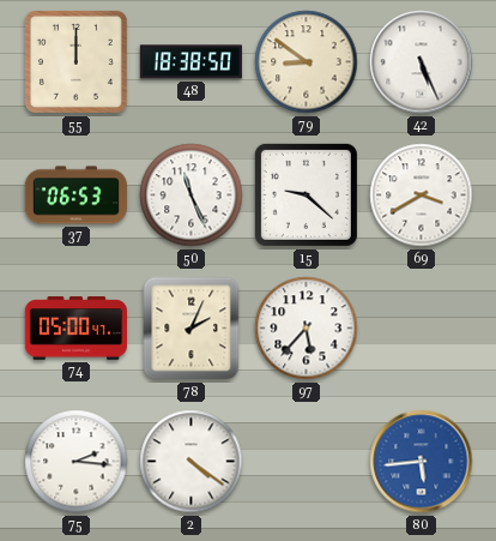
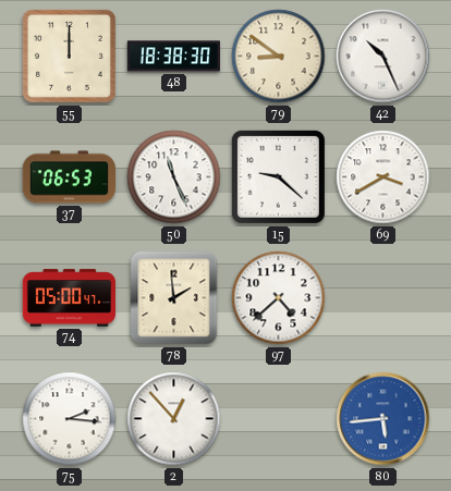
48: 18:38:50 -> 18:38:30 (173, 57)
42: 5:26 -> 10:26 (383, 57)
78: 2:04 -> 1:59 (174, 298)
97: 5:37 -> 4:38 (279, 298)
2: 4:21 -> 12:53 (174, 419)
